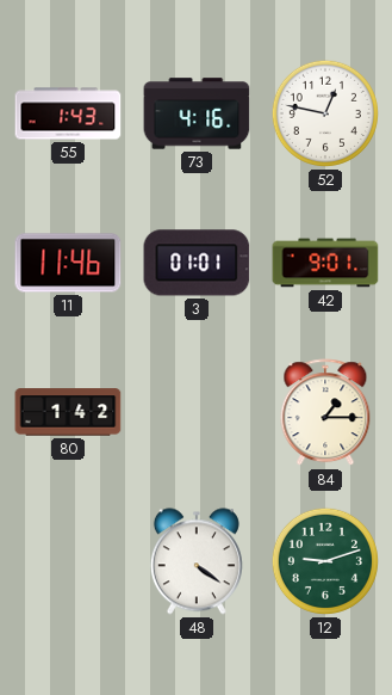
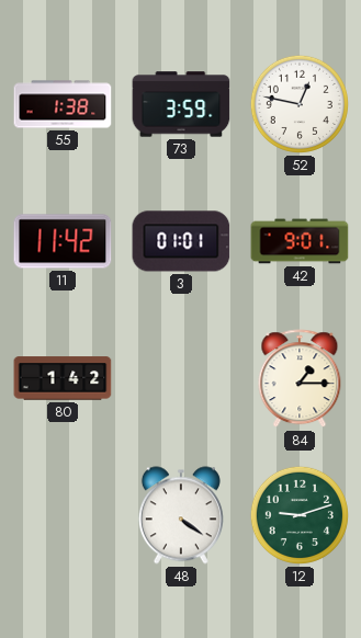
55: 1:43 -> 1:38 (63, 104)
73: 4:16 -> 3:59 (181, 104)
11: 11:46 -> 11:42 (63, 241)
